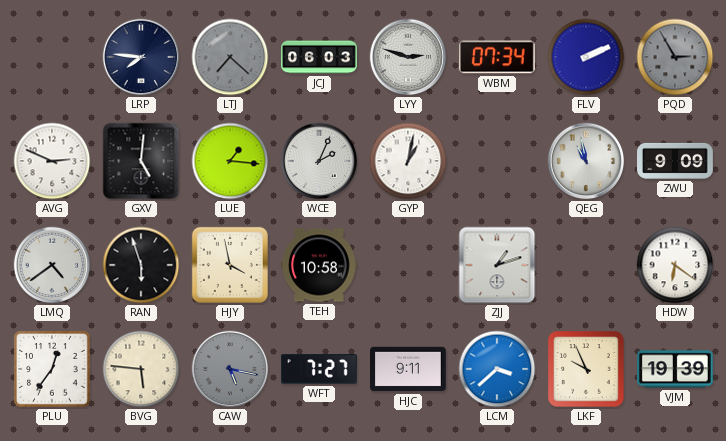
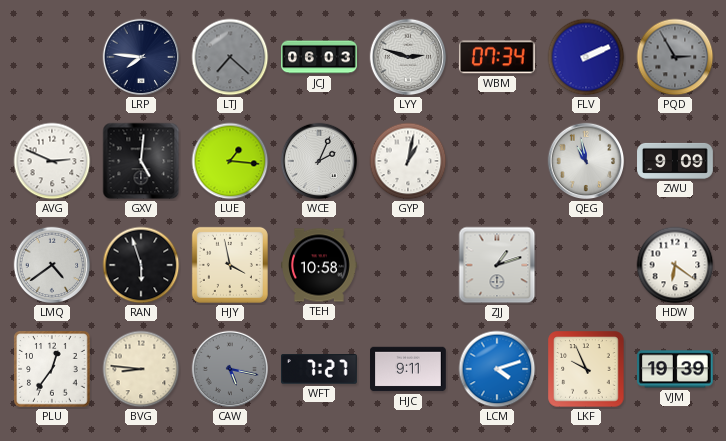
BVG: 5:46 -> 8:46 (141, 369)
LCM: 3:38 -> 4:12 (497, 369)
